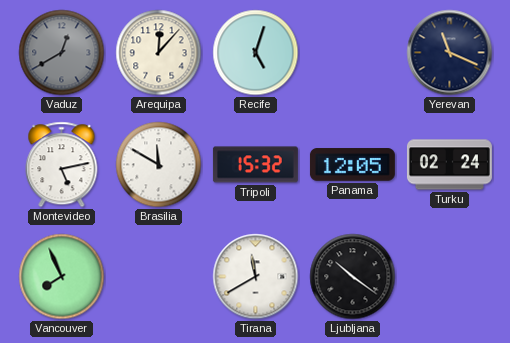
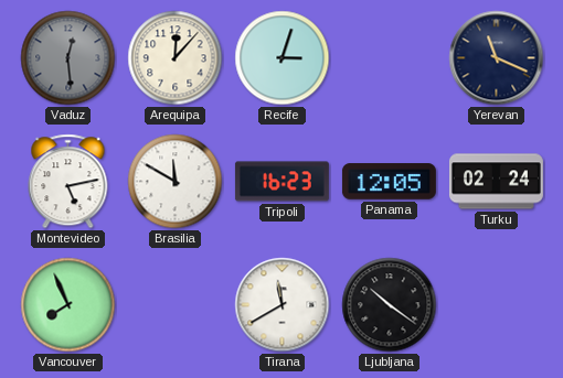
Vaduz: 12:40 -> 12:29 (68, 58)
Recife: 5:03 -> 3:03 (283, 58)
Tripoli: 15:32 -> 16:23 (281, 182)
